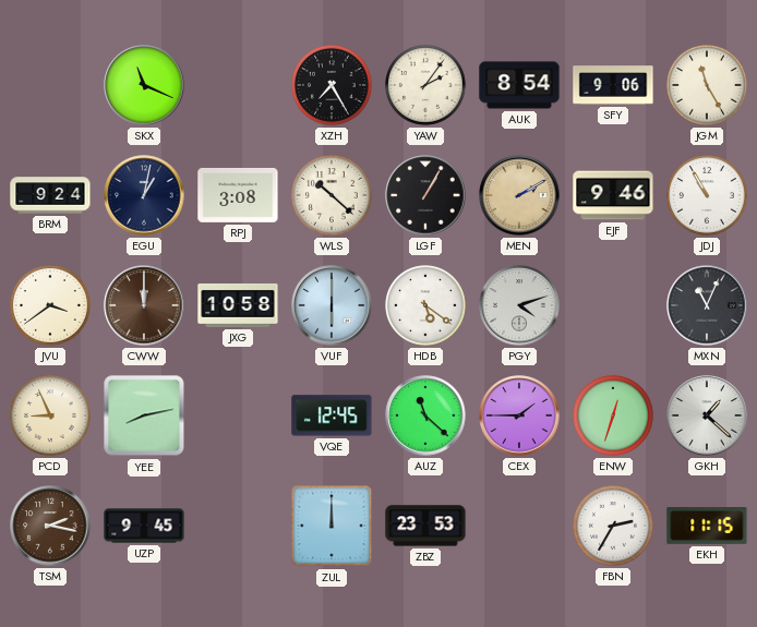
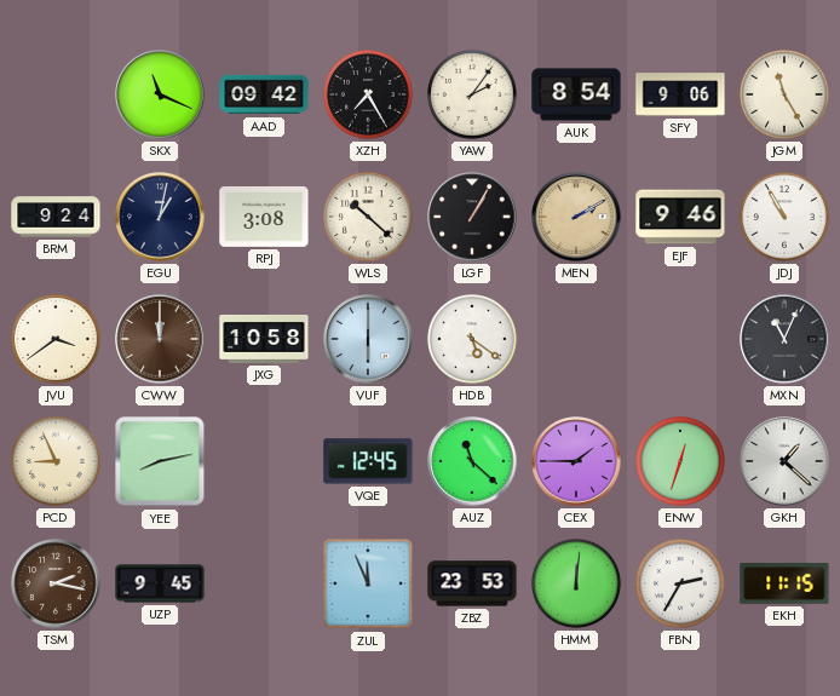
AAD: none -> 09:42 (264, 94)
PGY: 4:12 -> none (519, 305)
ZUL: 12:00 -> 11:56 (368, 583)
HMM: none -> 12:01 (577, 585)
